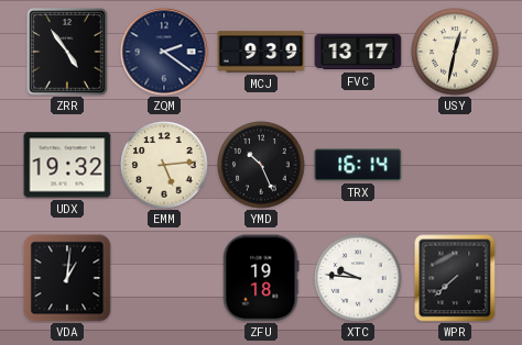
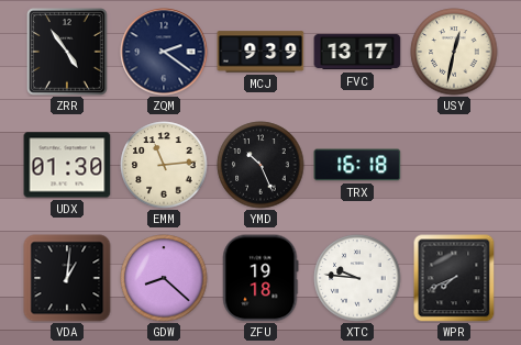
UDX: 19:32 -> 01:30 (67, 165)
EMM: 5:14 -> 11:14 (164, 165)
TRX: 16:14 -> 16:18 (357, 165)
GDW: none -> 8:22 (164, 278)
WPR: 7:38 -> 7:41 (454, 278)
